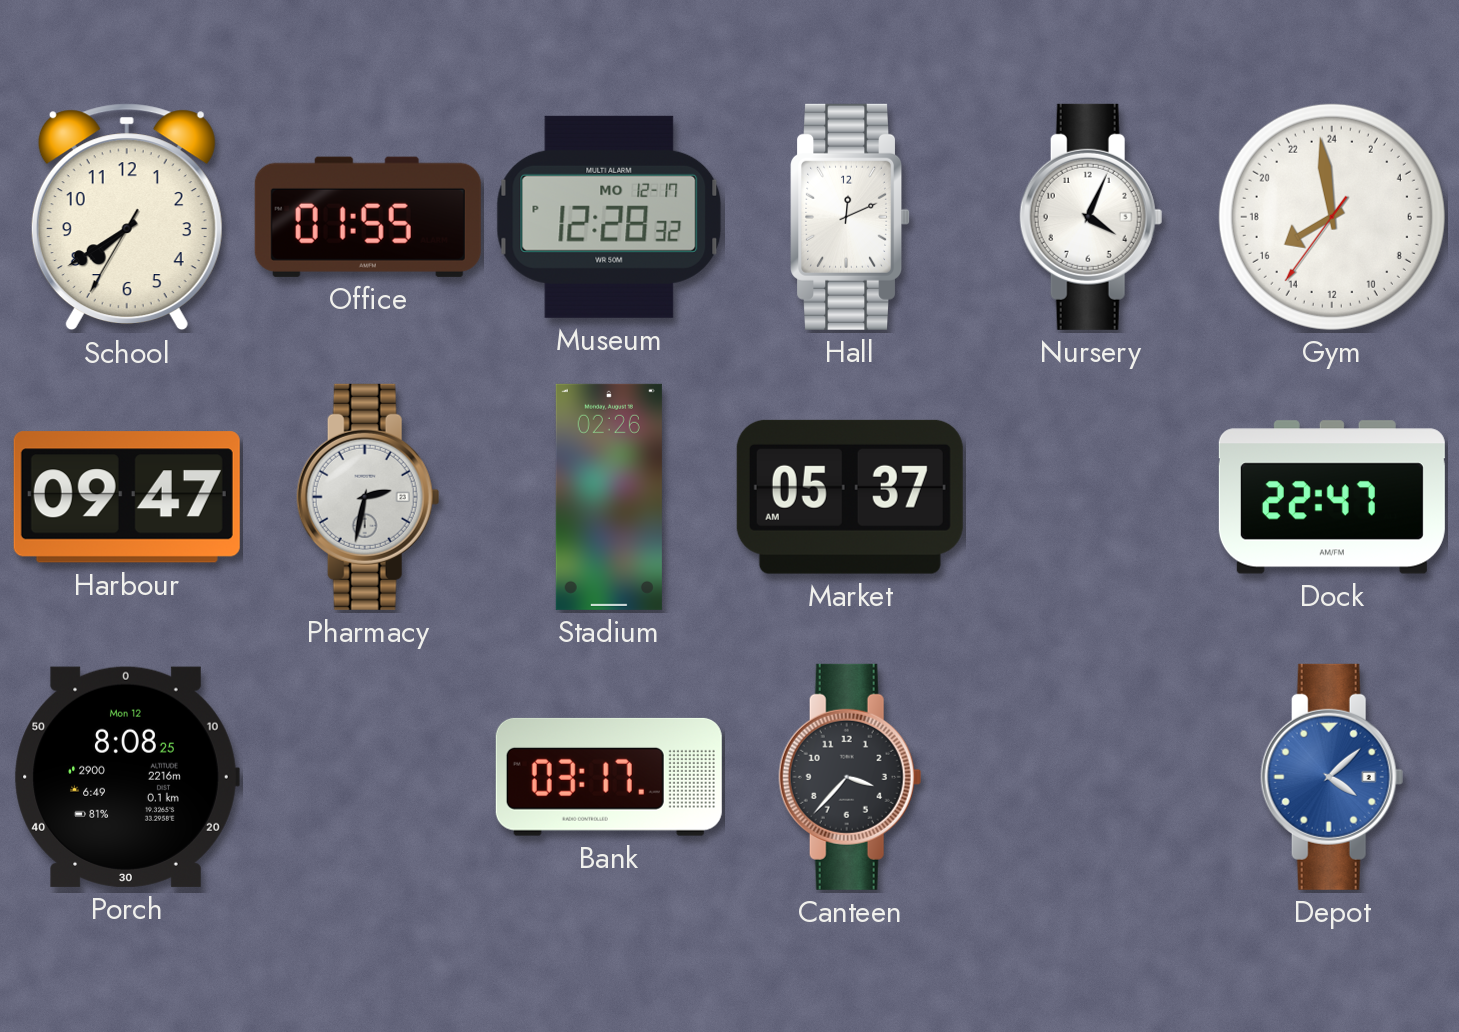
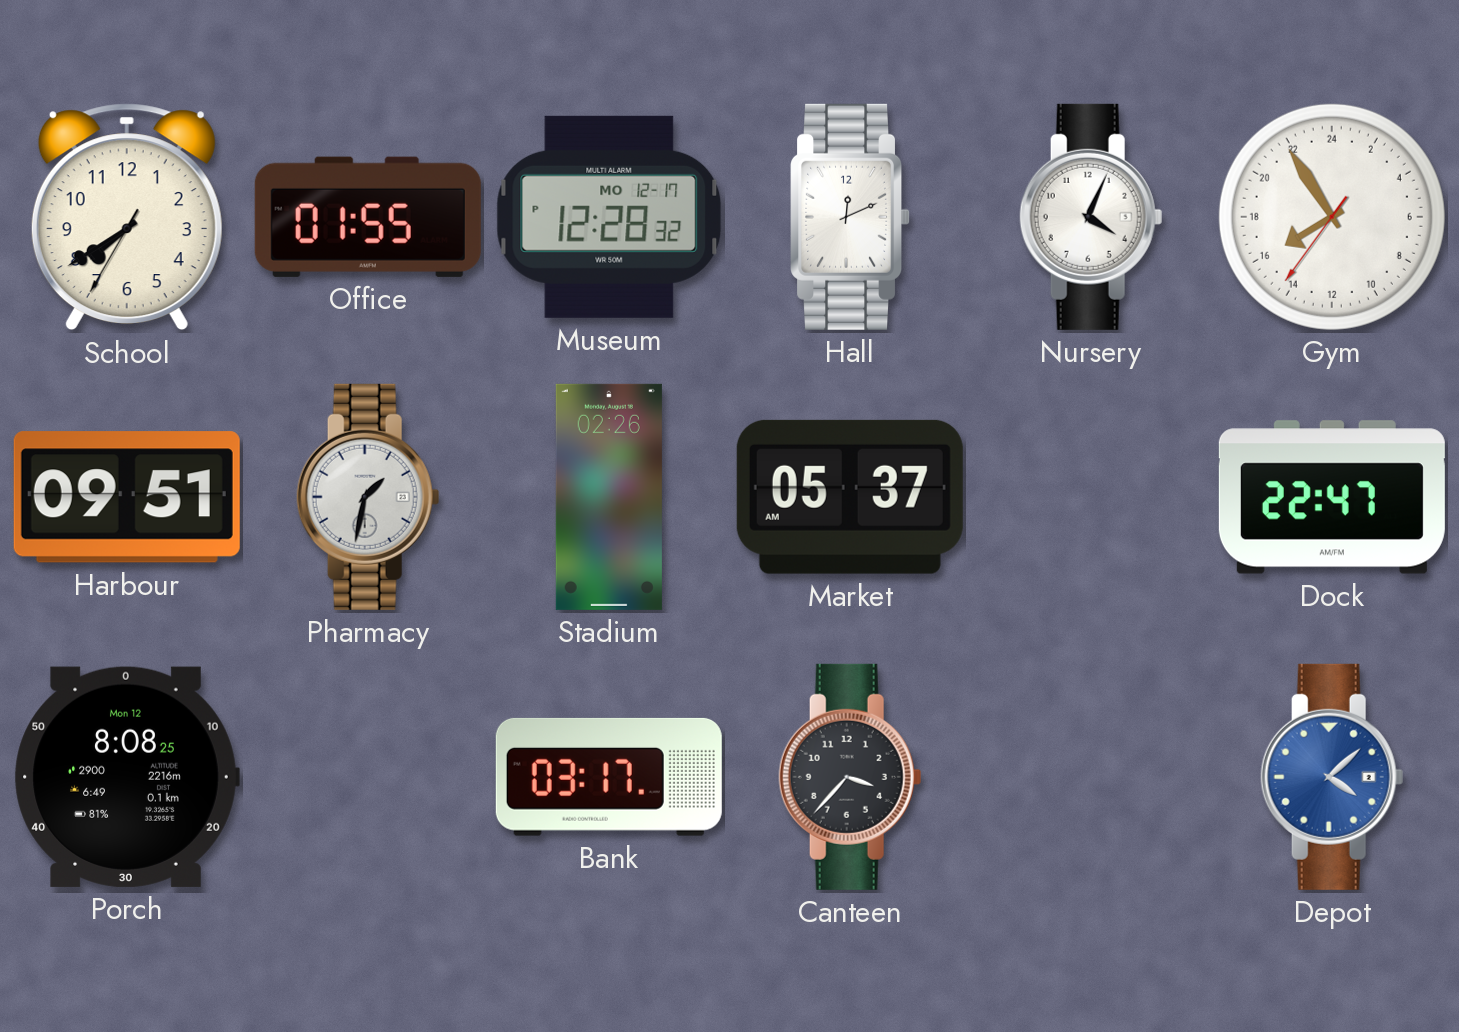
Gym: 15:58 -> 15:54 (1332, 217)
Harbour: 09:47 -> 09:51 (127, 497)
Pharmacy: 2:32 -> 1:32 (368, 497)
